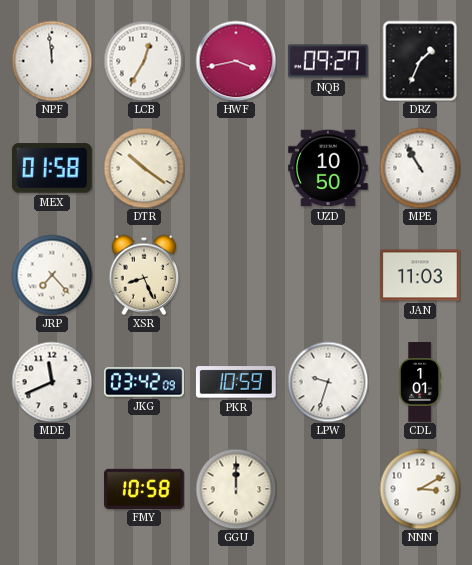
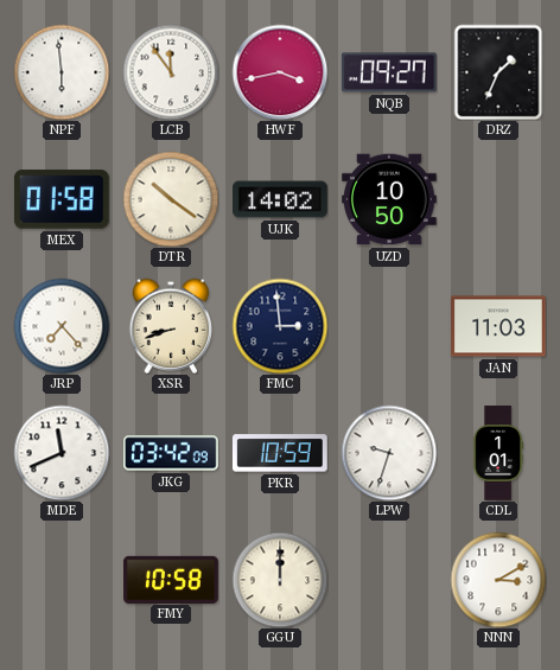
NPF: 11:59 -> 5:59 (62, 72)
LCB: 12:35 -> 11:54 (171, 72)
UJK: none -> 14:02 (280, 199)
MPE: 10:55 -> none (420, 168)
XSR: 8:26 -> 8:42 (171, 326)
FMC: none -> 2:59 (280, 326)
